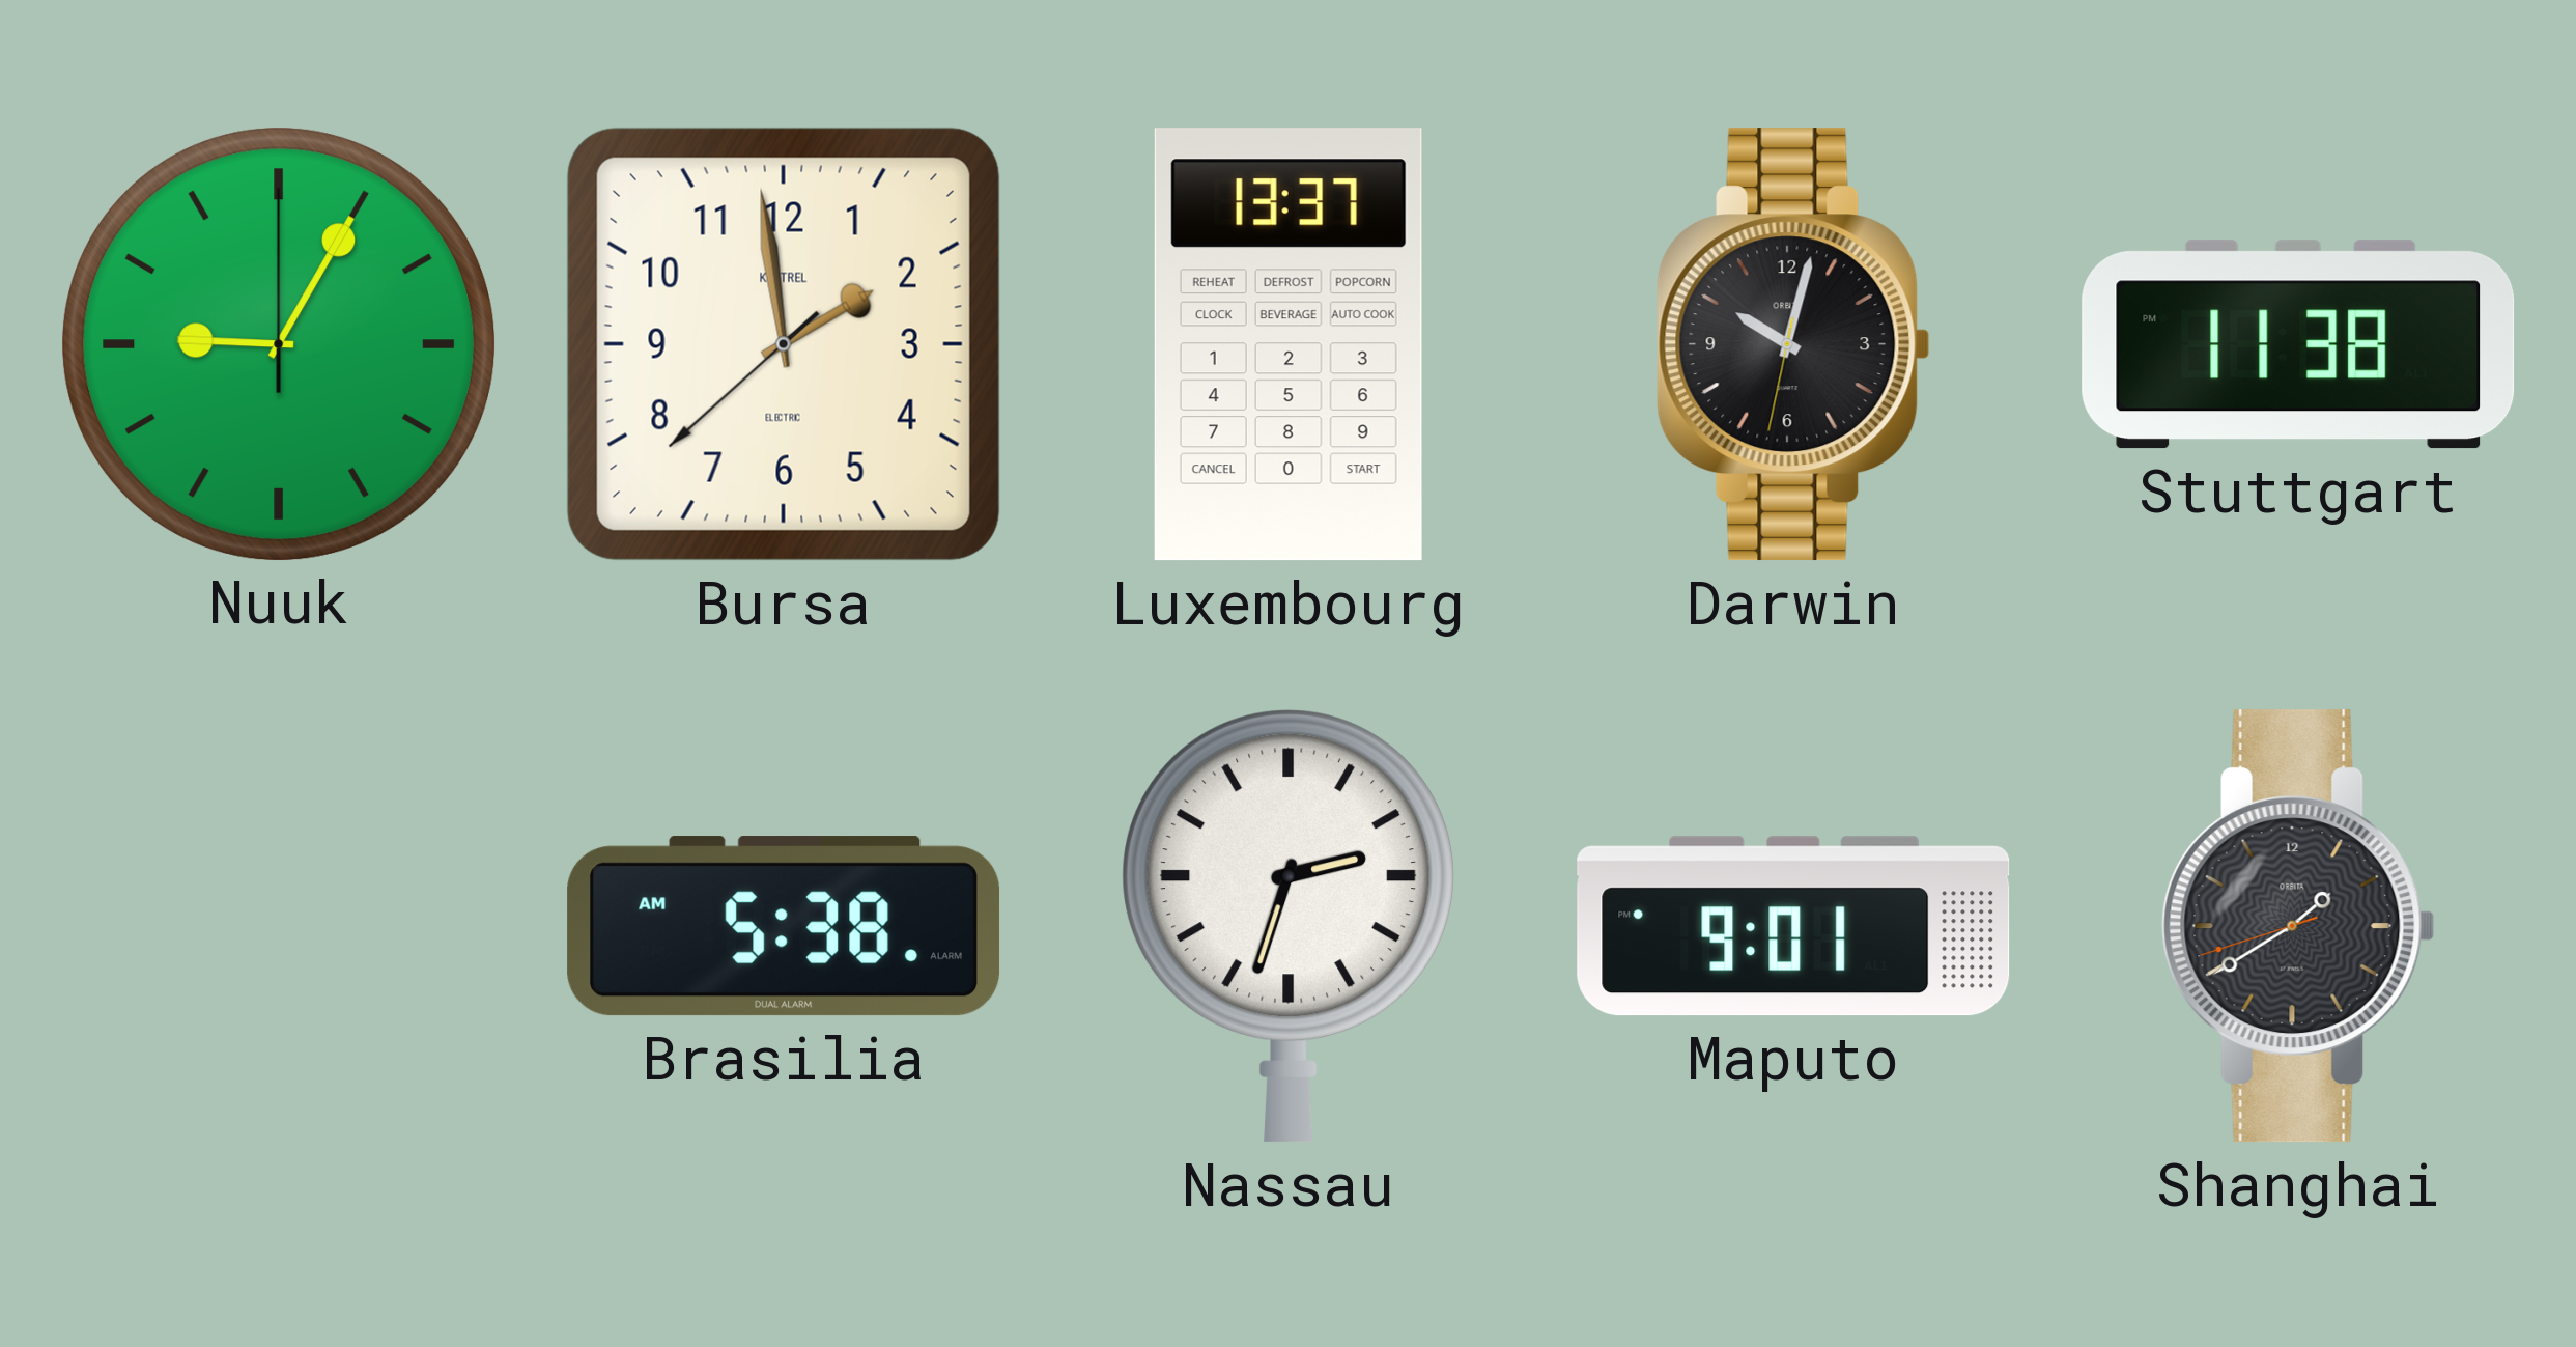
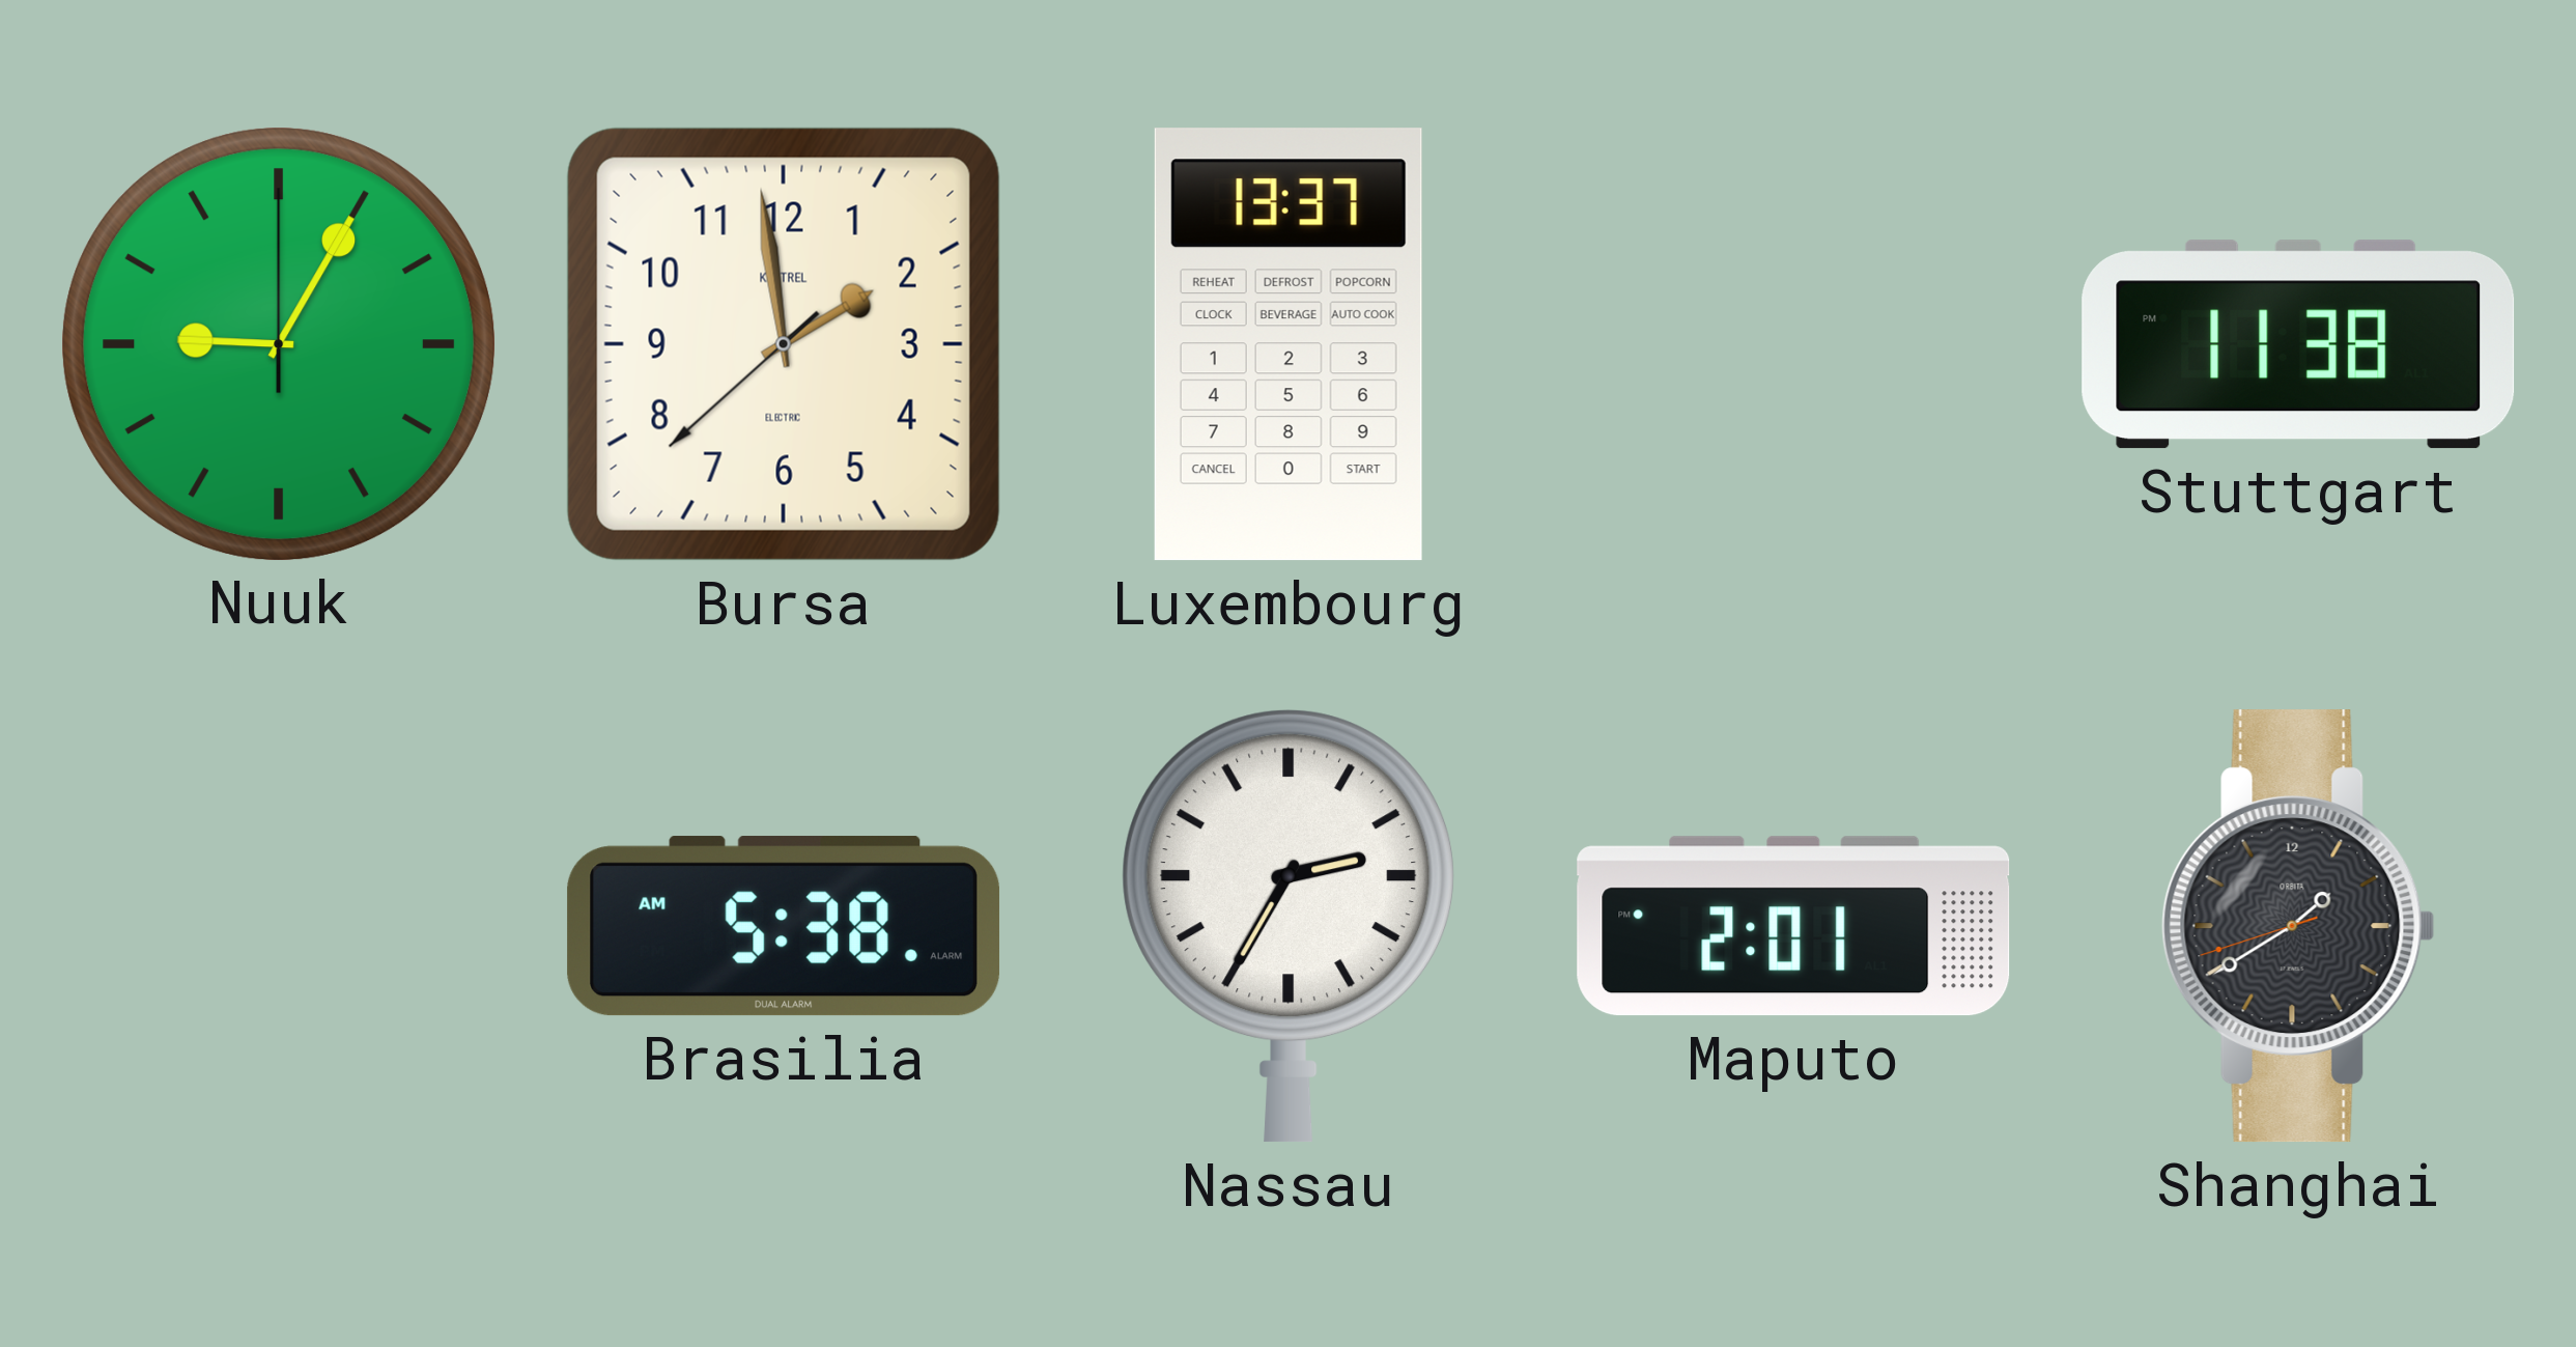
Darwin: 10:02 -> none (1793, 344)
Nassau: 2:33 -> 2:35 (1289, 926)
Maputo: 9:01 -> 2:01 (1793, 926)
